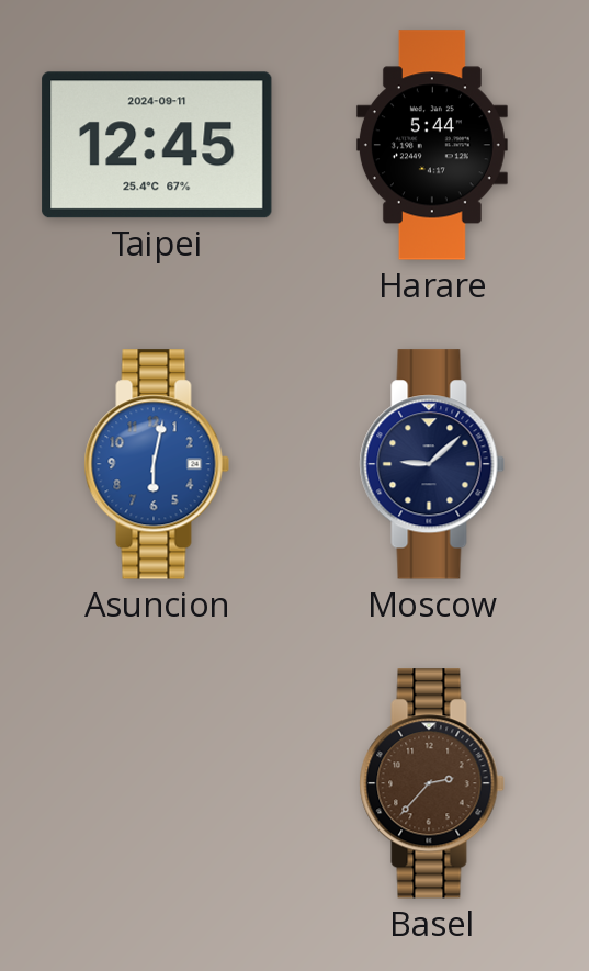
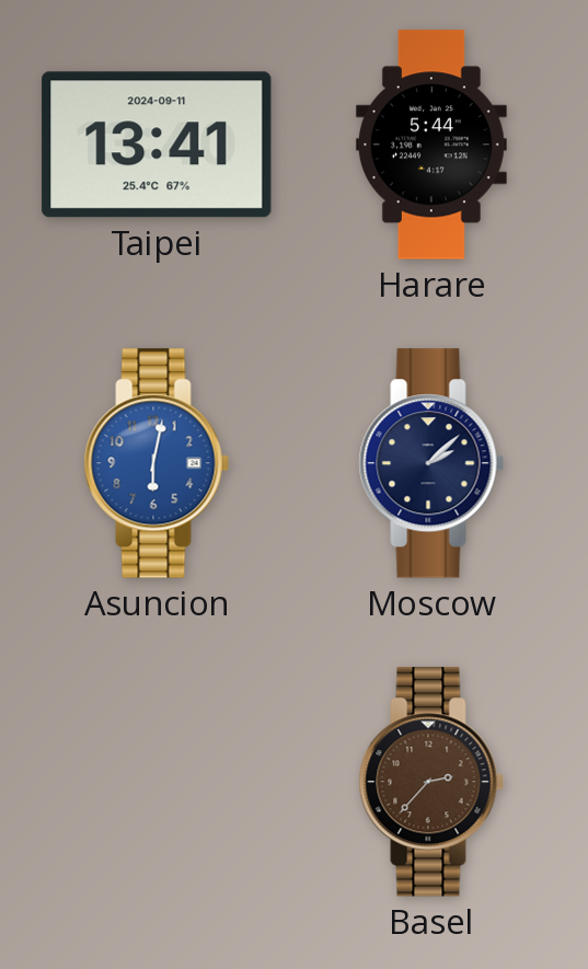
Taipei: 12:45 -> 13:41 (157, 145)
Moscow: 9:08 -> 2:08 (431, 463)
